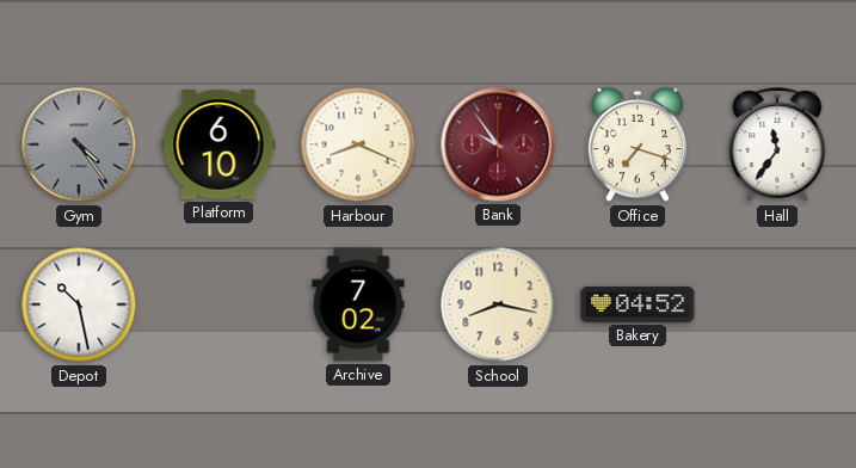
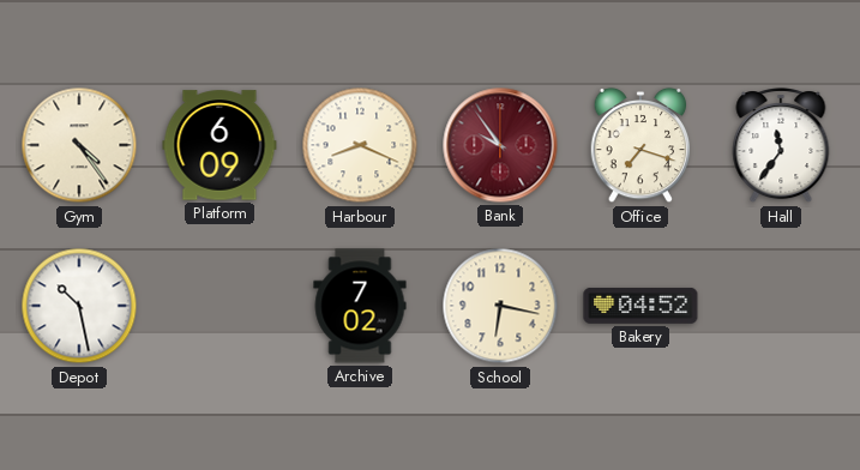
Gym dial: grey -> cream (79, 145)
Platform: 6:10 -> 6:09 (219, 145)
School: 8:17 -> 6:17 (500, 306)
